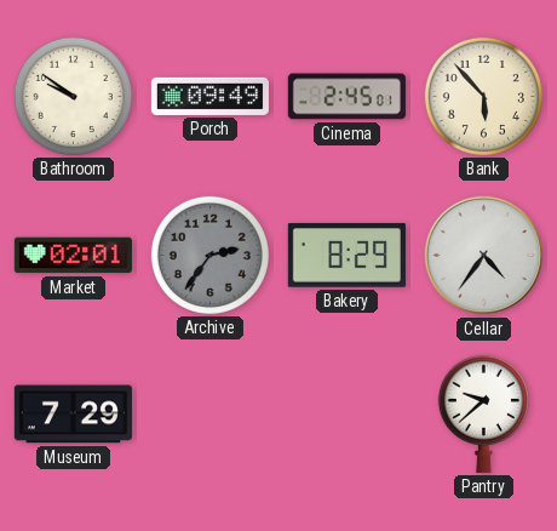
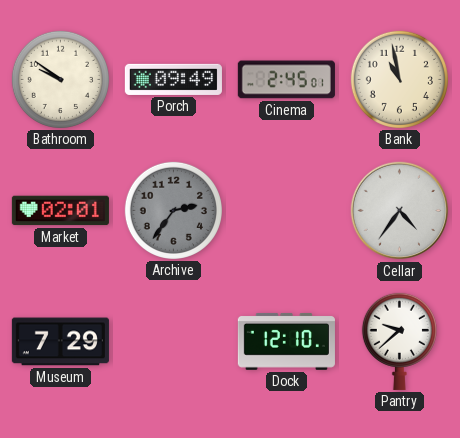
Bank: 5:53 -> 10:58 (399, 79)
Bakery: 8:29 -> none (346, 256)
Dock: none -> 12:10 (286, 341)
